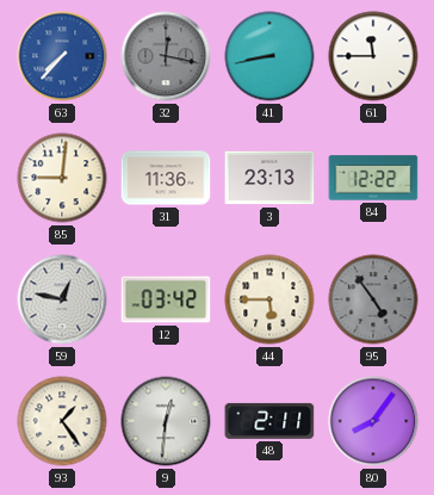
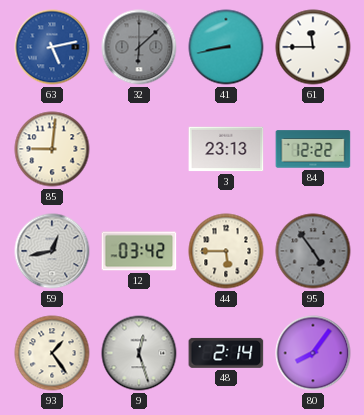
63: 7:37 -> 5:13 (52, 47)
32: 12:17 -> 6:08 (139, 47)
31: 11:36 -> none (166, 178)
59: 12:47 -> 12:43 (52, 251)
9: 12:31 -> 12:27 (139, 353)
48: 2:11 -> 2:14 (226, 353)
